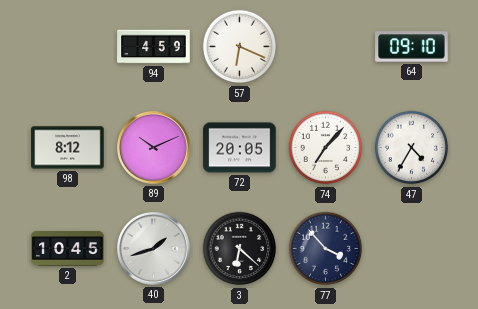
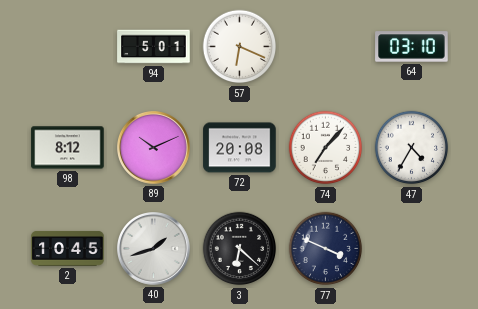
94: 4:59 -> 5:01 (154, 47)
64: 09:10 -> 03:10 (412, 47)
72: 20:05 -> 20:08 (240, 148)
77: 3:53 -> 3:49 (326, 249)
